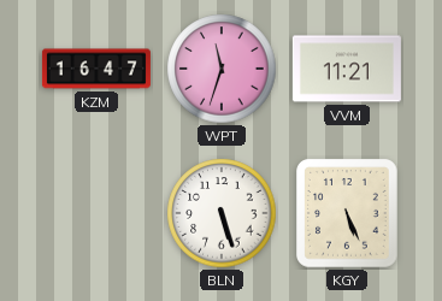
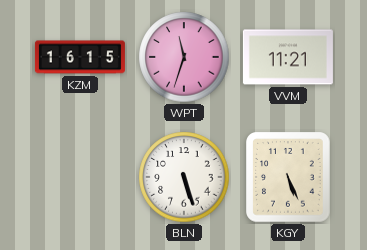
KZM: 16:47 -> 16:15 (80, 57)
